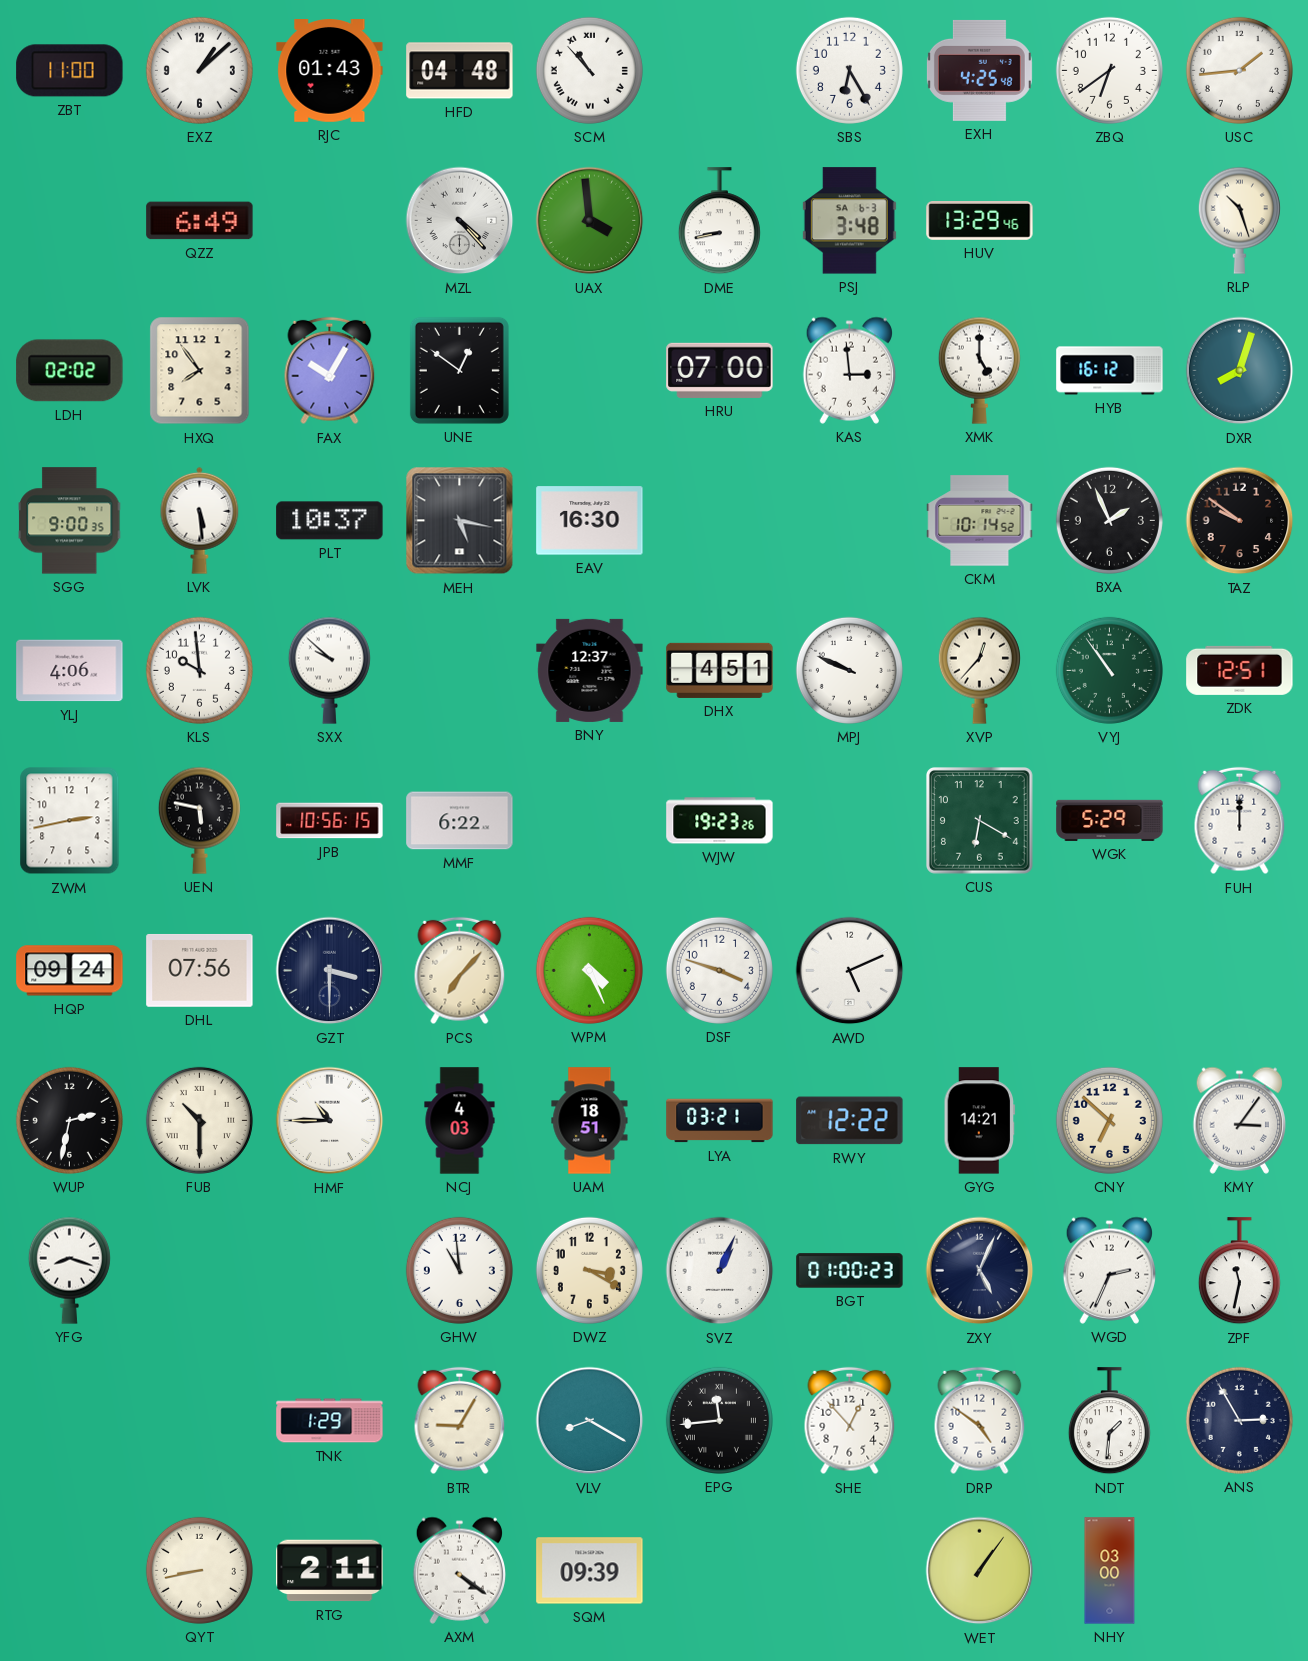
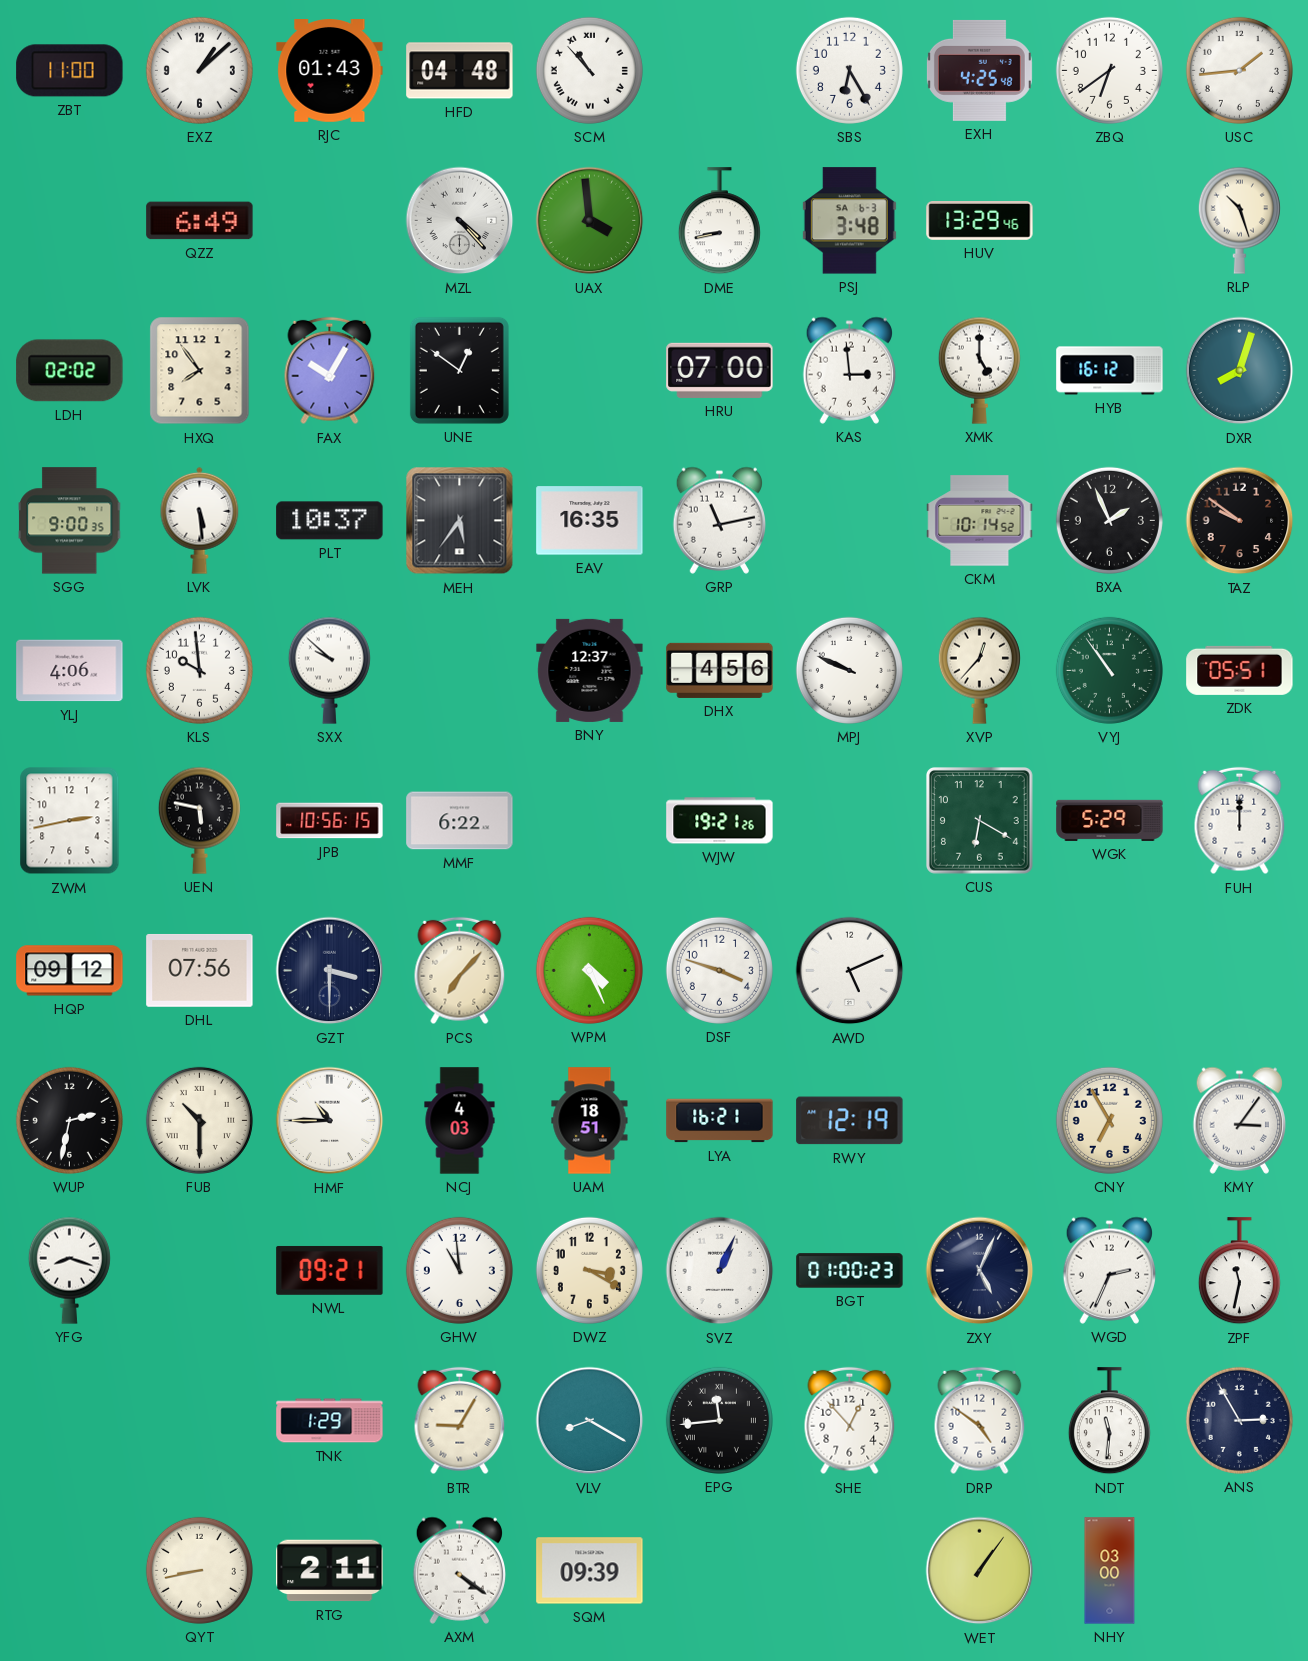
MEH: 5:17 -> 5:36 (460, 521)
EAV: 16:30 -> 16:35 (590, 521)
GRP: none -> 11:13 (719, 520)
DHX: 4:51 -> 4:56 (720, 670)
ZDK: 12:51 -> 05:51 (1240, 670)
WJW: 19:23 -> 19:21 (720, 821)
HQP: 09:24 -> 09:12 (70, 971)
LYA: 03:21 -> 16:21 (720, 1121)
RWY: 12:22 -> 12:19 (850, 1121)
GYG: 14:21 -> none (980, 1121)
CNY: 6:52 -> 6:55 (1109, 1120)
NWL: none -> 09:21 (330, 1270)
NDT: 1:31 -> 11:31 (1109, 1421)
